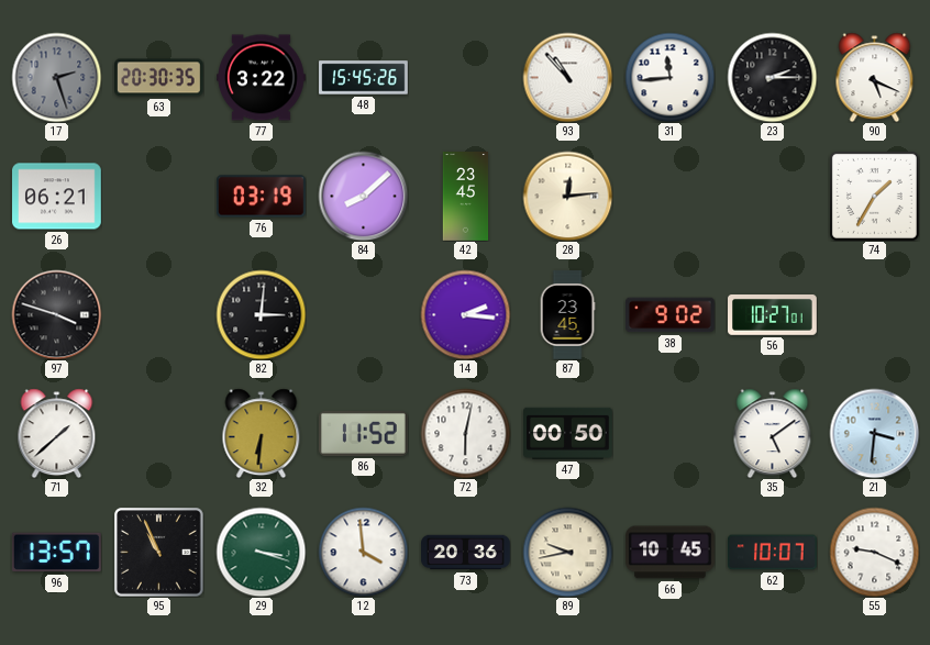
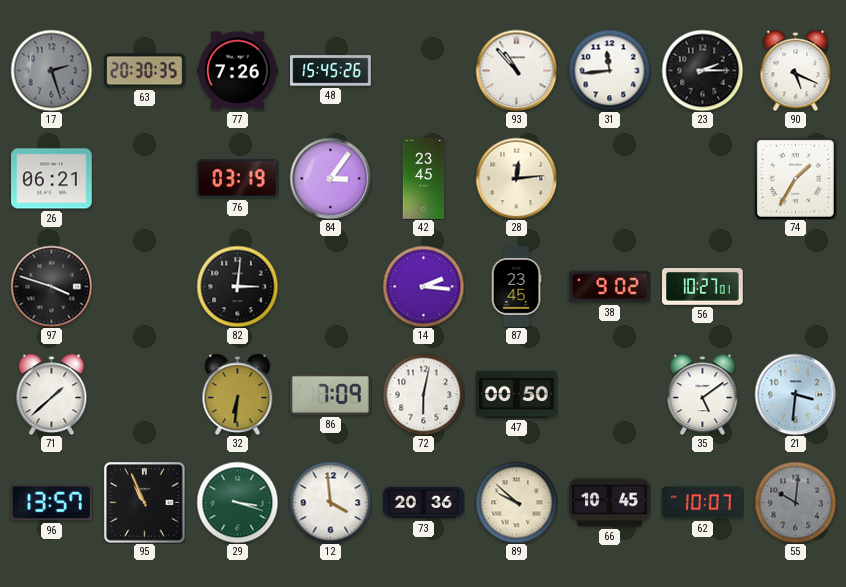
77: 3:22 -> 7:26 (238, 71)
84: 8:08 -> 3:06 (330, 178)
86: 11:52 -> 7:09 (331, 394)
89: 9:43 -> 9:52 (516, 502)
55: 9:19 -> 10:01 (795, 502)
55 dial: white -> grey (795, 502)
